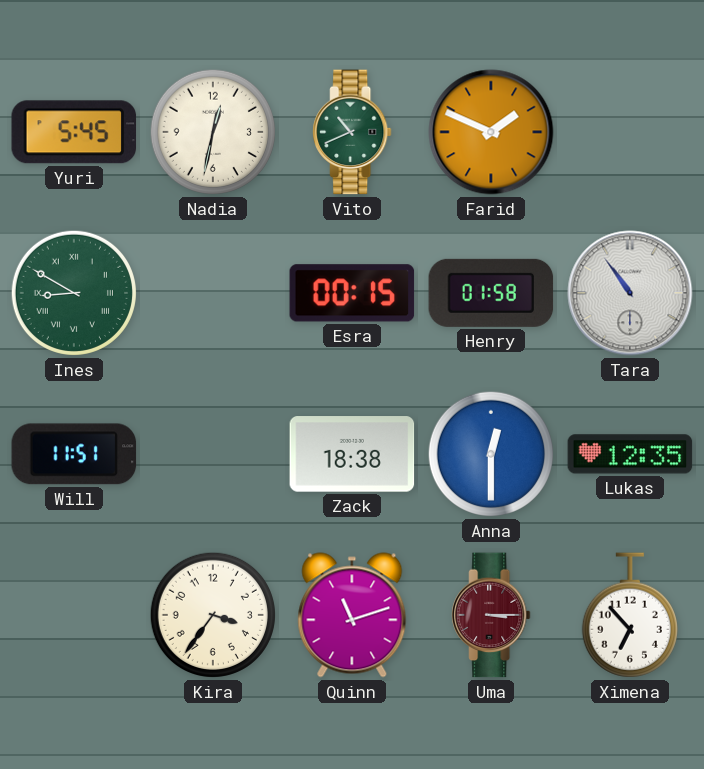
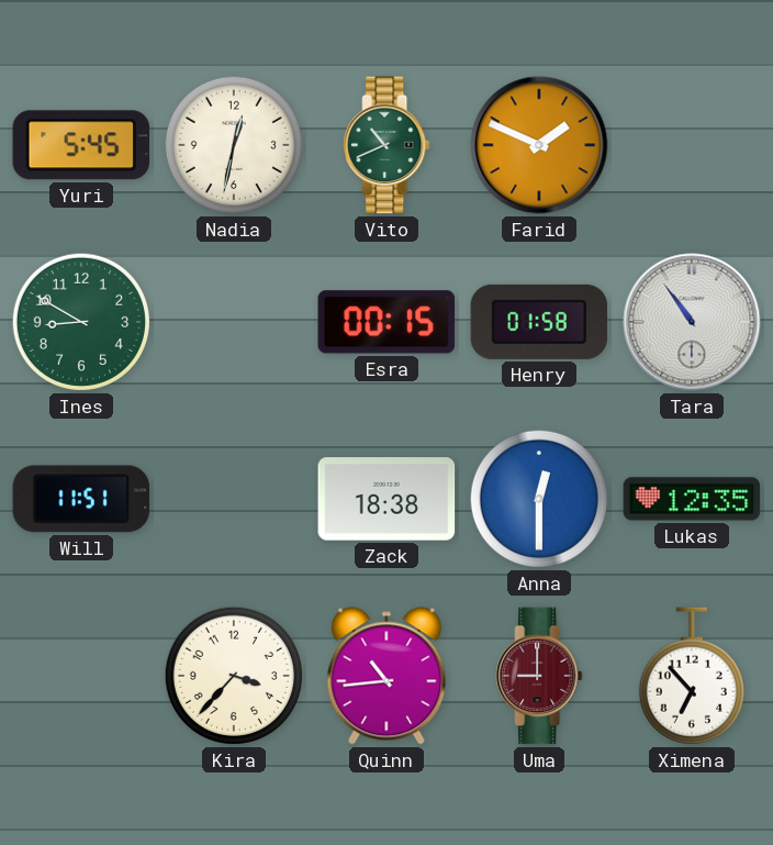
Ines numerals: Roman -> Arabic (81, 322)
Kira: 3:36 -> 3:37 (234, 676)
Quinn: 11:12 -> 10:44 (386, 676)
Uma: 3:15 -> 9:00 (539, 676)
